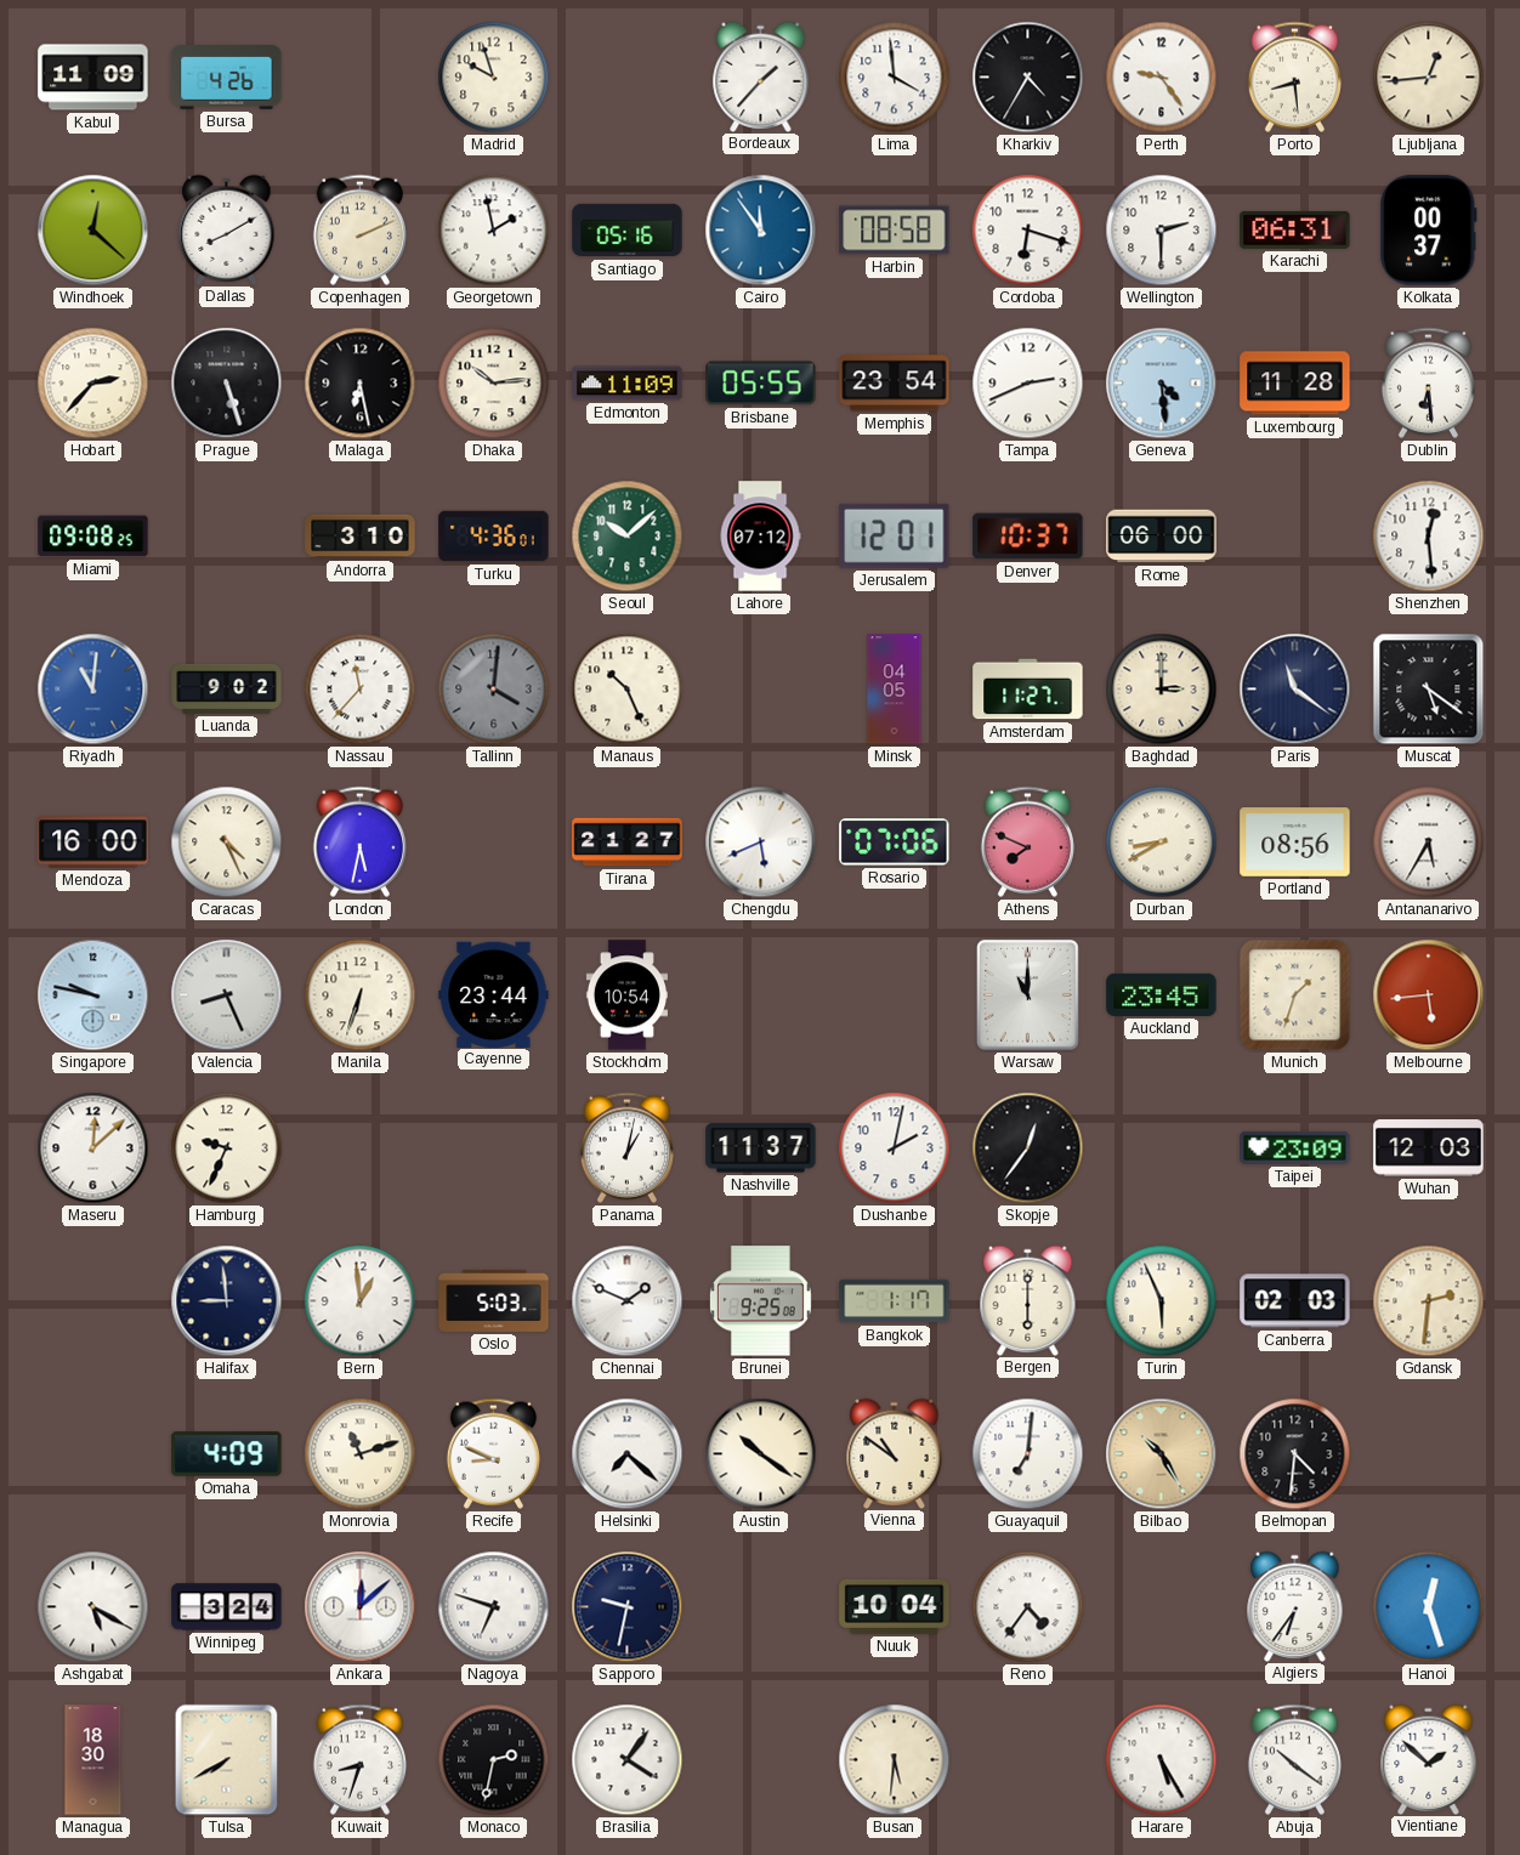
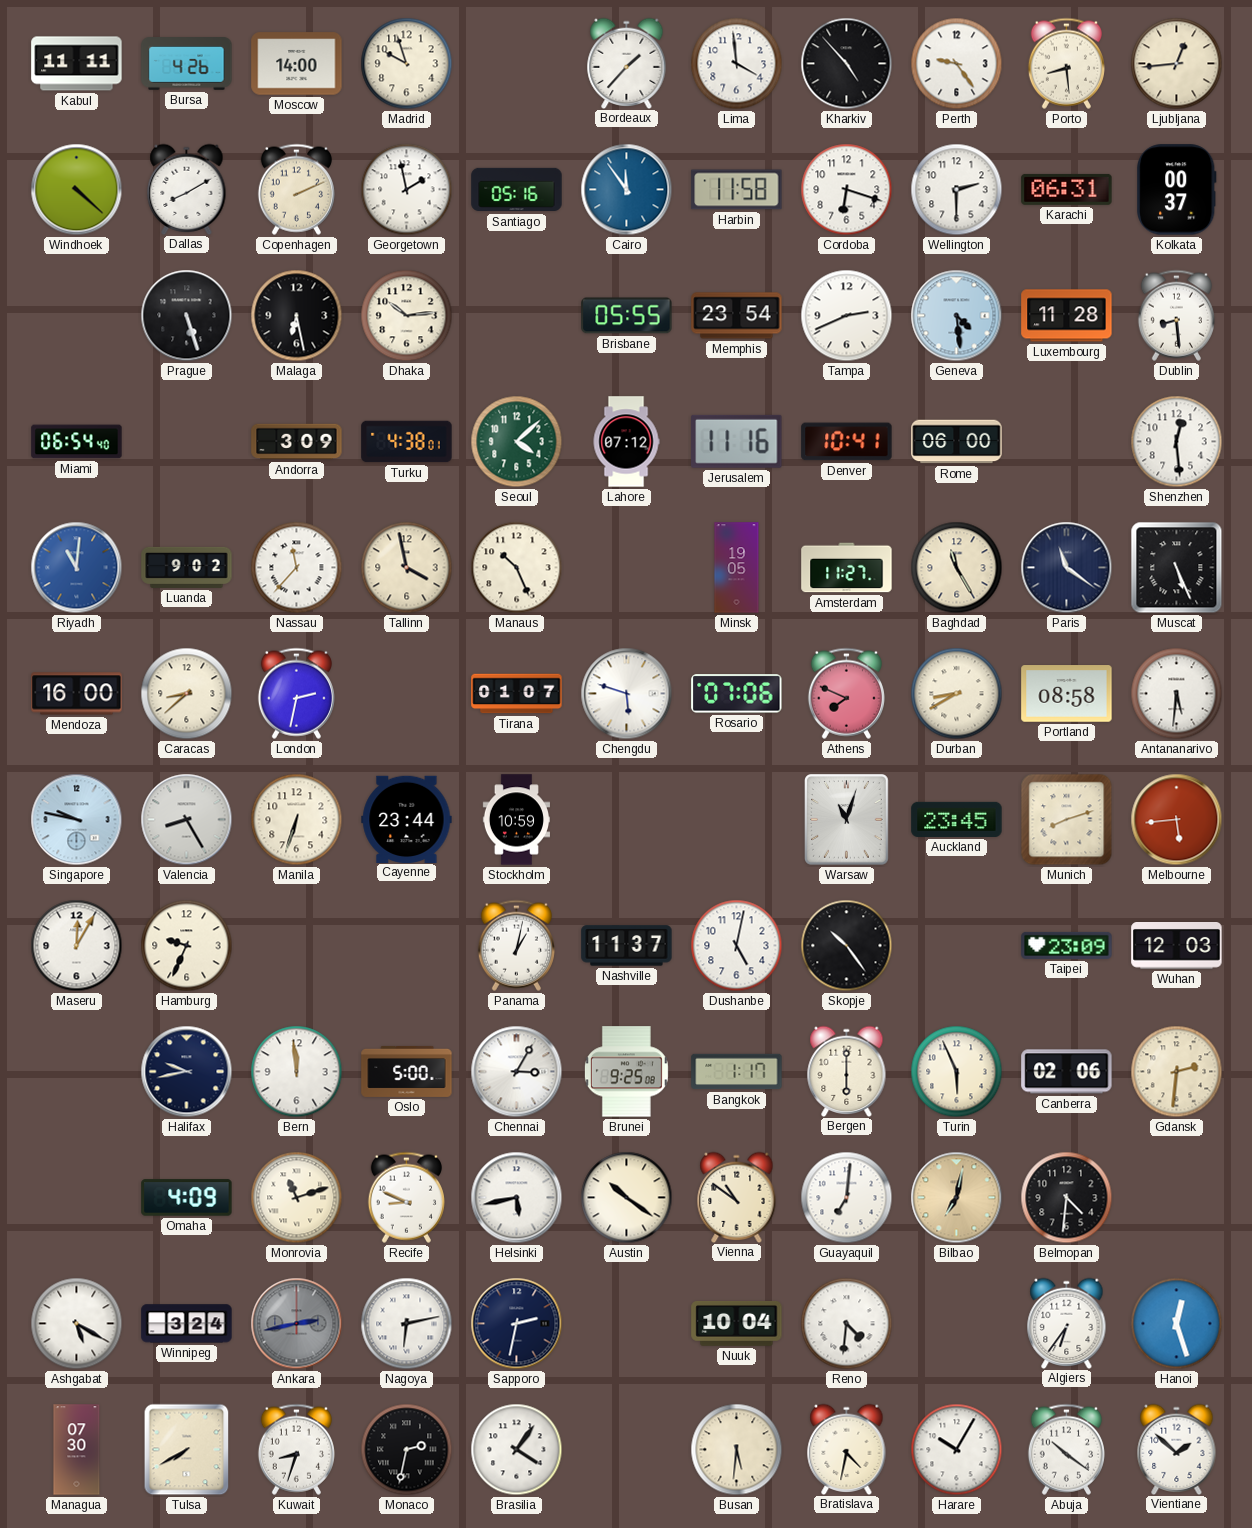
Kabul: 11:09 -> 11:11 (77, 64)
Moscow: none -> 14:00 (297, 64)
Kharkiv: 4:35 -> 4:53 (847, 64)
Windhoek: 12:22 -> 4:22 (77, 190)
Harbin: 08:58 -> 11:58 (737, 190)
Hobart: 2:37 -> none (93, 384)
Edmonton: 11:09 -> none (628, 384)
Dublin: 6:29 -> 8:29 (1176, 315)
Miami: 09:08 -> 06:54 (77, 442)
Andorra: 3:10 -> 3:09 (297, 442)
Turku: 4:36 -> 4:38 (407, 442)
Seoul: 10:08 -> 4:08 (517, 442)
Jerusalem: 12:01 -> 11:16 (737, 441)
Denver: 10:37 -> 10:41 (847, 442)
Tallinn: 4:01 -> 3:58 (407, 568)
Tallinn dial: grey -> cream (407, 568)
Minsk: 04:05 -> 19:05 (737, 568)
Baghdad: 3:00 -> 11:25 (957, 568)
Muscat: 5:21 -> 5:26 (1177, 568)
Caracas: 4:26 -> 8:38 (187, 694)
London: 5:32 -> 2:32 (296, 693)
Tirana: 21:27 -> 01:07 (517, 694)
Chengdu: 5:41 -> 5:48 (627, 694)
Portland: 08:56 -> 08:58 (1067, 694)
Antananarivo: 5:35 -> 5:31 (1177, 694)
Valencia: 8:26 -> 8:25 (187, 820)
Stockholm: 10:54 -> 10:59 (516, 820)
Warsaw: 11:00 -> 11:03 (847, 820)
Munich: 1:33 -> 8:12 (1067, 820)
Maseru: 12:08 -> 12:05 (77, 946)
Dushanbe: 2:02 -> 5:02 (737, 946)
Skopje: 12:36 -> 10:24 (847, 946)
Halifax: 8:59 -> 9:43 (187, 1072)
Bern: 12:59 -> 11:59 (297, 1072)
Oslo: 5:03 -> 5:00 (407, 1071)
Chennai: 1:49 -> 3:05 (517, 1072)
Canberra: 02:03 -> 02:06 (1067, 1072)
Helsinki: 7:22 -> 5:43 (517, 1198)
Bilbao: 10:25 -> 7:02 (957, 1198)
Ankara: 12:08 -> 2:43 (297, 1324)
Ankara dial: white -> grey (297, 1324)
Nagoya: 6:48 -> 6:13 (407, 1324)
Sapporo: 9:32 -> 2:32 (517, 1324)
Reno: 4:36 -> 4:31 (847, 1324)
Managua: 18:30 -> 07:30 (77, 1450)
Bratislava: none -> 4:32 (847, 1449)
Harare: 5:25 -> 10:05 (957, 1450)
